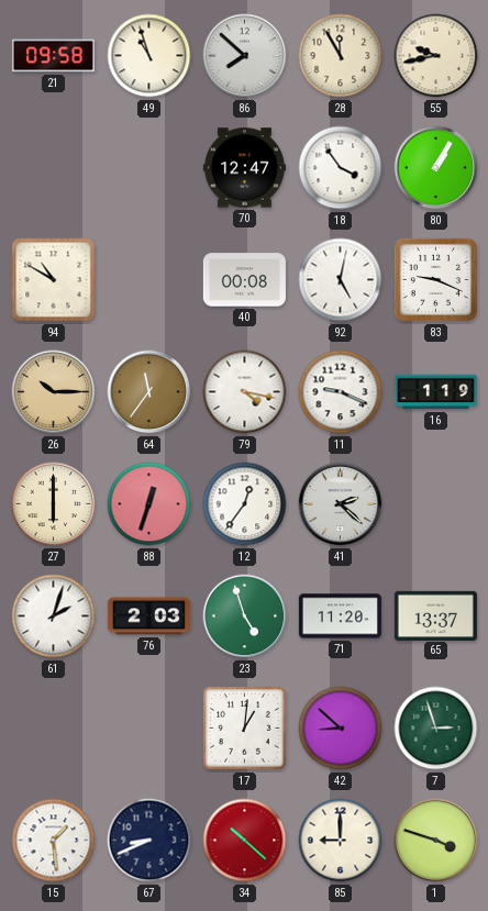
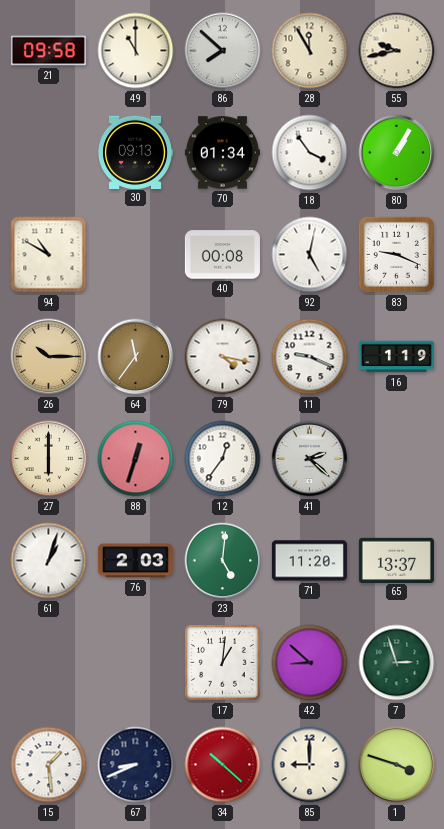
49: 10:57 -> 11:00 (136, 51)
30: none -> 09:13 (135, 152)
70: 12:47 -> 01:34 (222, 153)
61: 2:03 -> 1:03 (49, 561)
23: 4:57 -> 5:01 (223, 561)
